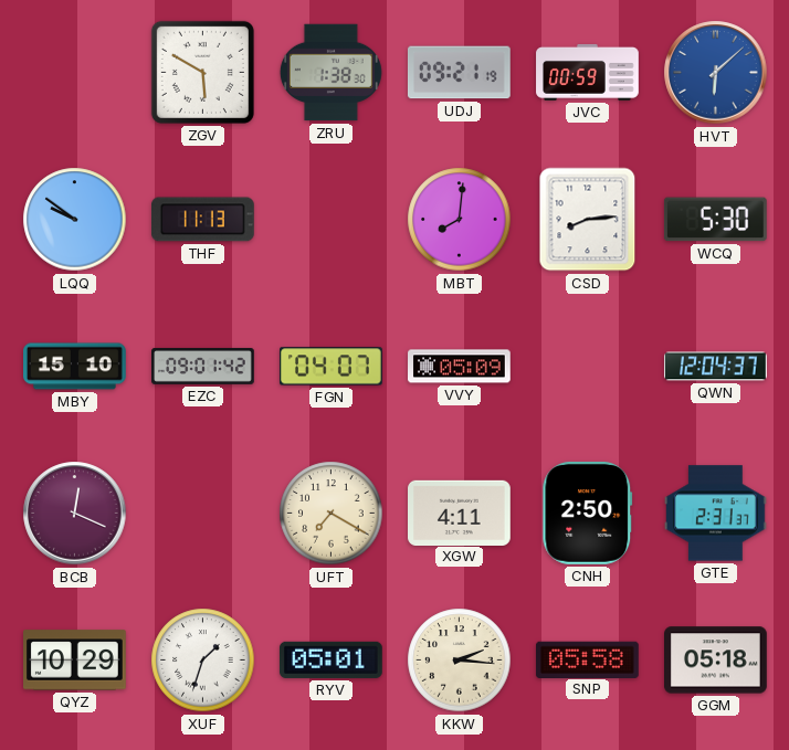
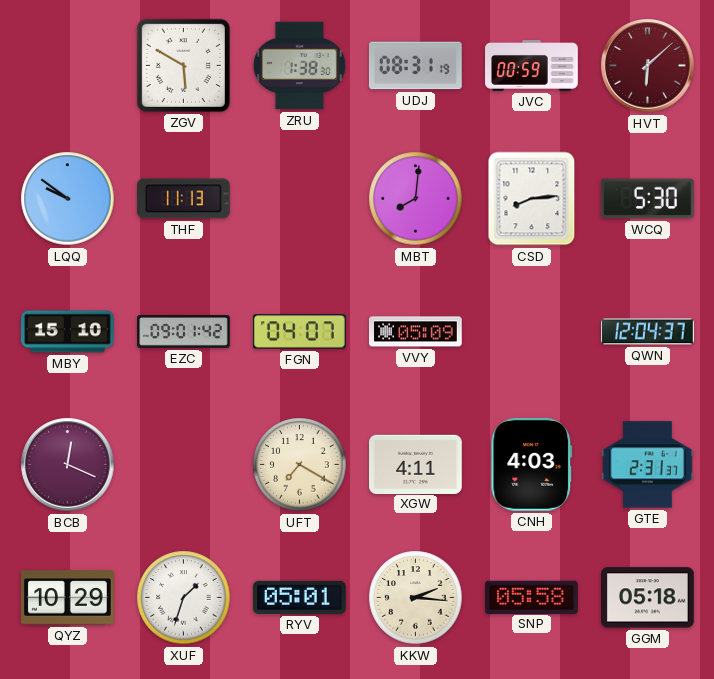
UDJ: 09:21 -> 08:31 (415, 66)
HVT dial: blue -> burgundy (648, 66)
CNH: 2:50 -> 4:03 (532, 464)
